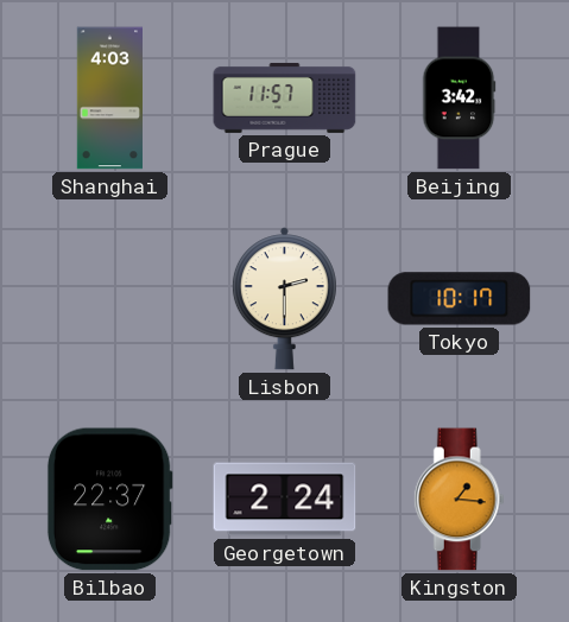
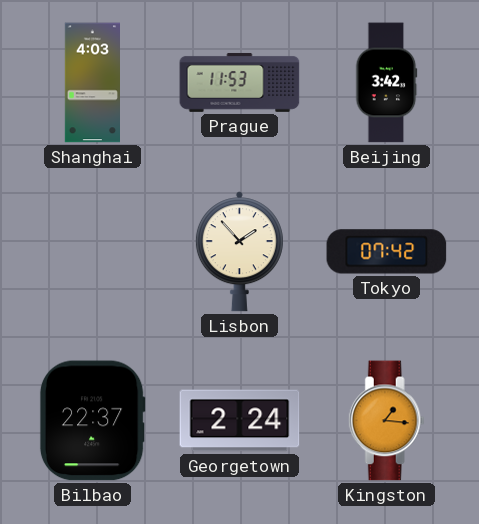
Prague: 11:57 -> 11:53 (240, 82)
Lisbon: 2:30 -> 1:53 (239, 252)
Tokyo: 10:17 -> 07:42 (387, 252)
